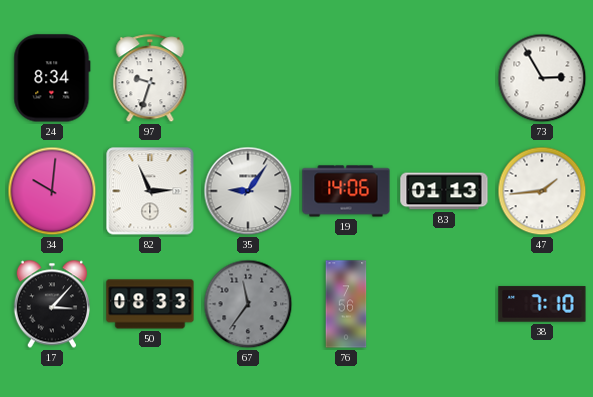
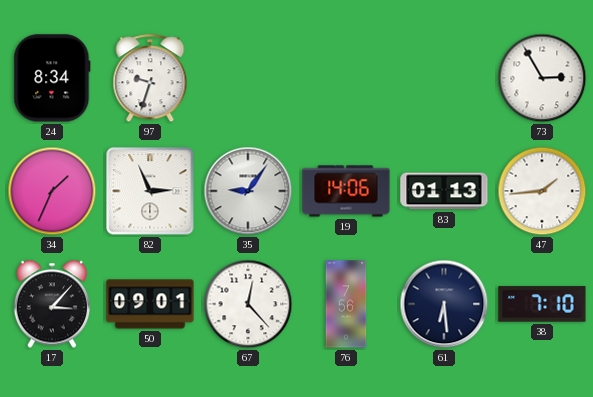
34: 10:01 -> 1:34 (52, 191)
50: 08:33 -> 09:01 (150, 304)
67: 11:36 -> 12:23 (248, 304)
67 dial: grey -> white (248, 304)
61: none -> 6:29 (444, 304)
